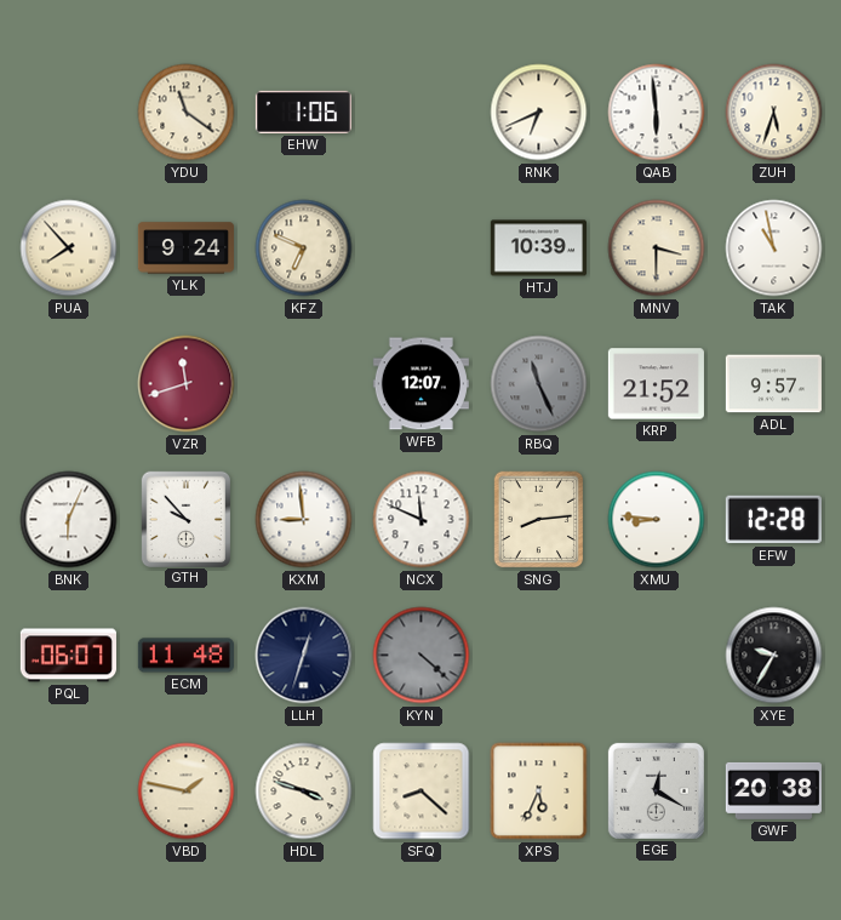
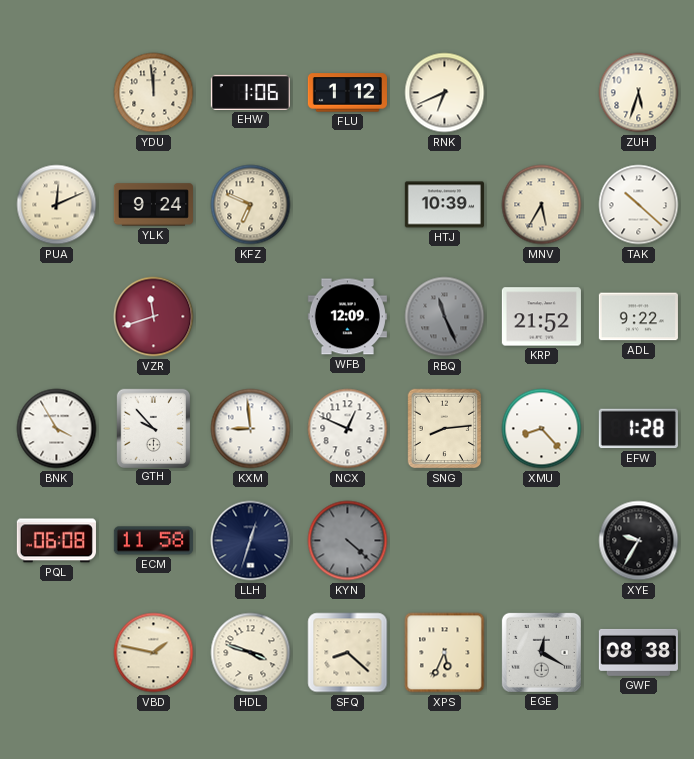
YDU: 11:21 -> 11:59 (154, 93)
FLU: none -> 1:12 (347, 93)
QAB: 5:59 -> none (657, 113)
PUA: 7:53 -> 12:11 (57, 205)
MNV: 3:30 -> 5:35 (542, 205)
TAK: 10:58 -> 10:22 (639, 205)
WFB: 12:07 -> 12:09 (347, 317)
ADL: 9:57 -> 9:22 (638, 317)
BNK: 6:04 -> 3:55 (57, 429)
NCX: 11:49 -> 12:49 (348, 429)
XMU: 8:46 -> 8:23 (542, 429)
EFW: 12:28 -> 1:28 (638, 429)
PQL: 06:07 -> 06:08 (56, 541)
ECM: 11:48 -> 11:58 (153, 541)
GWF: 20:38 -> 08:38 (638, 652)
